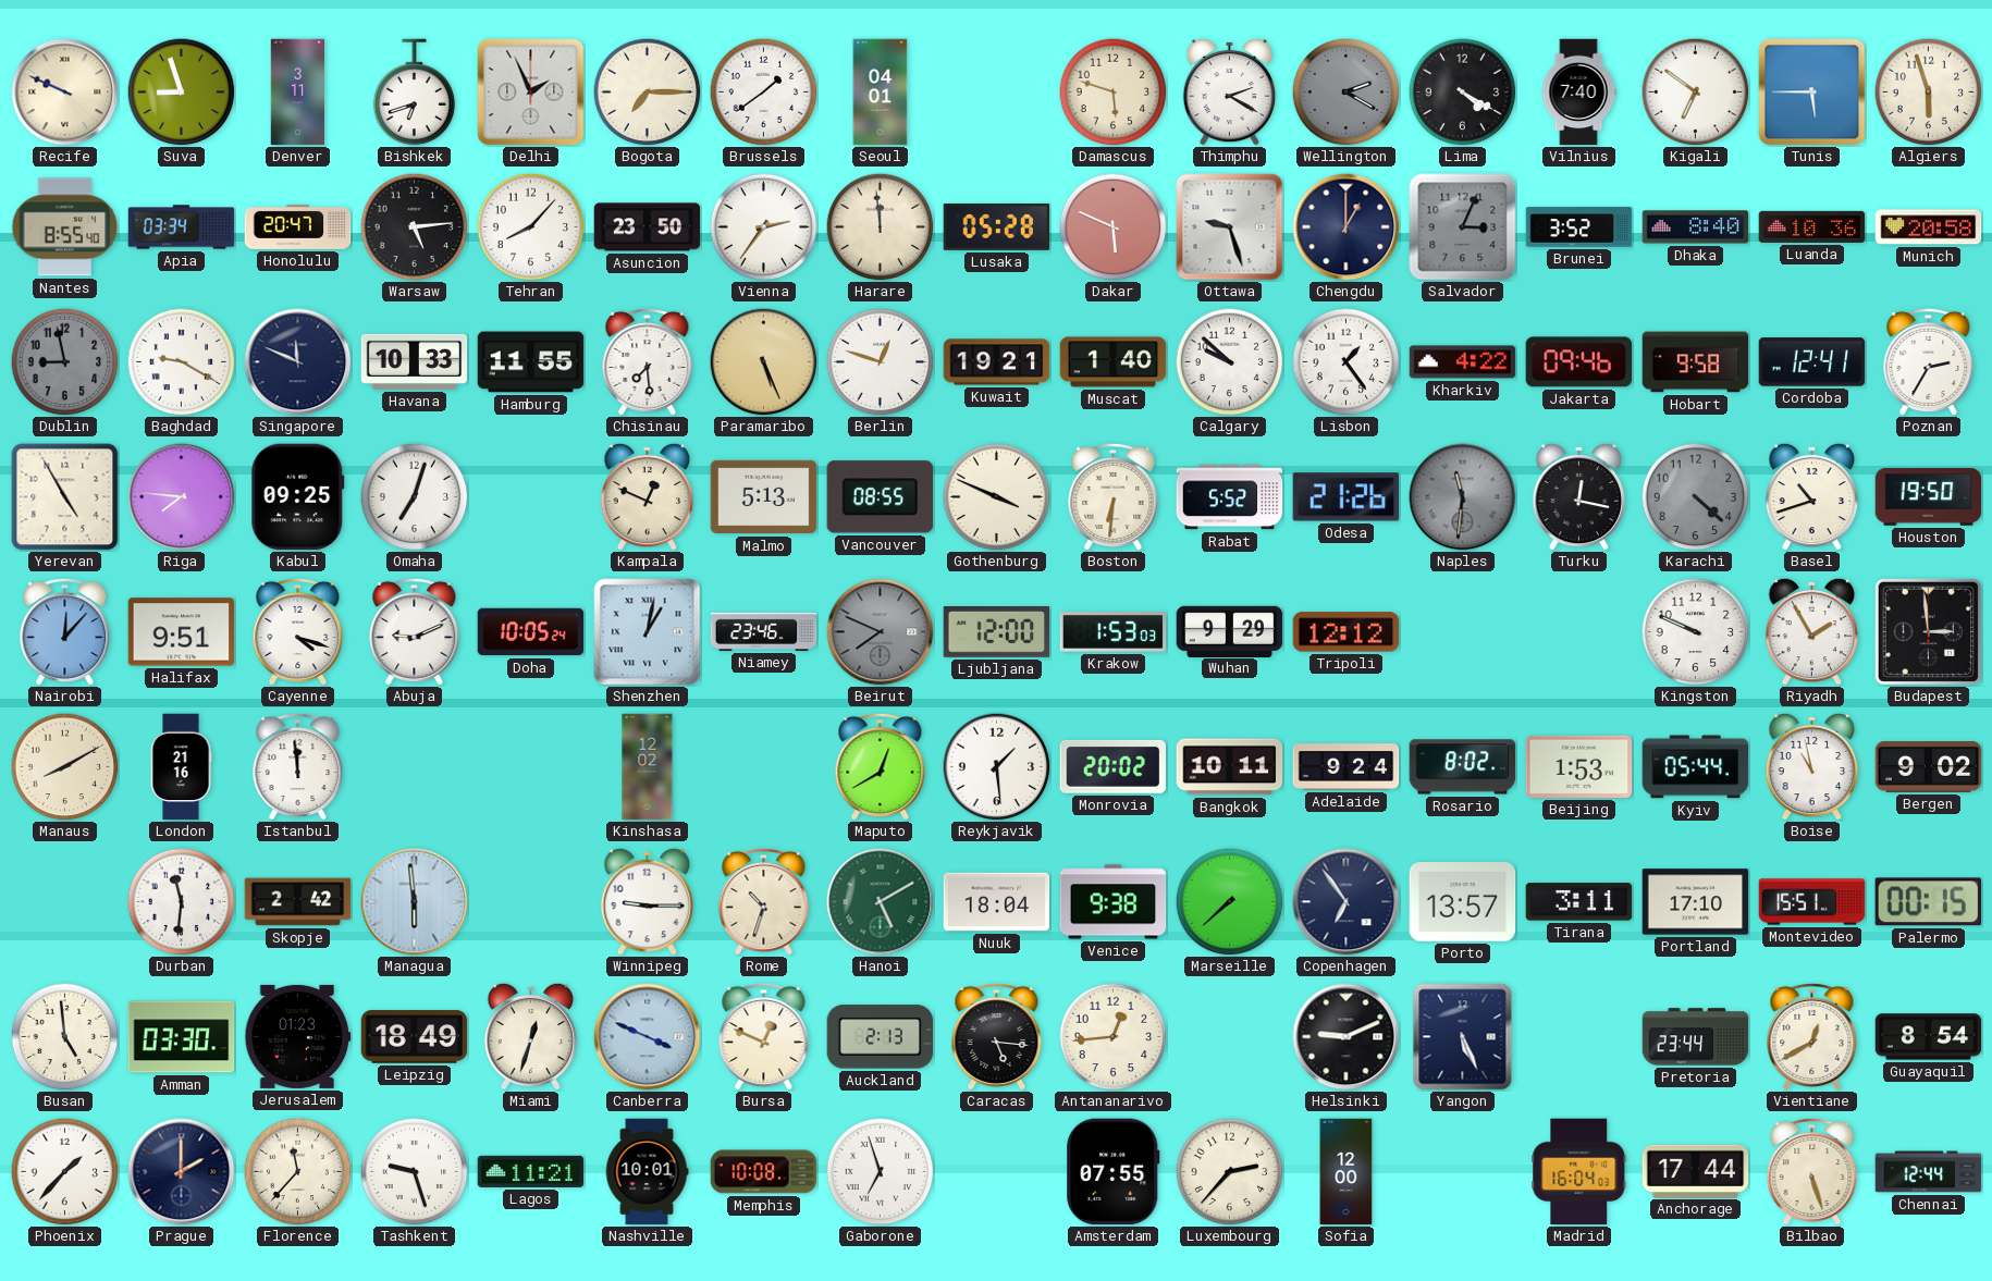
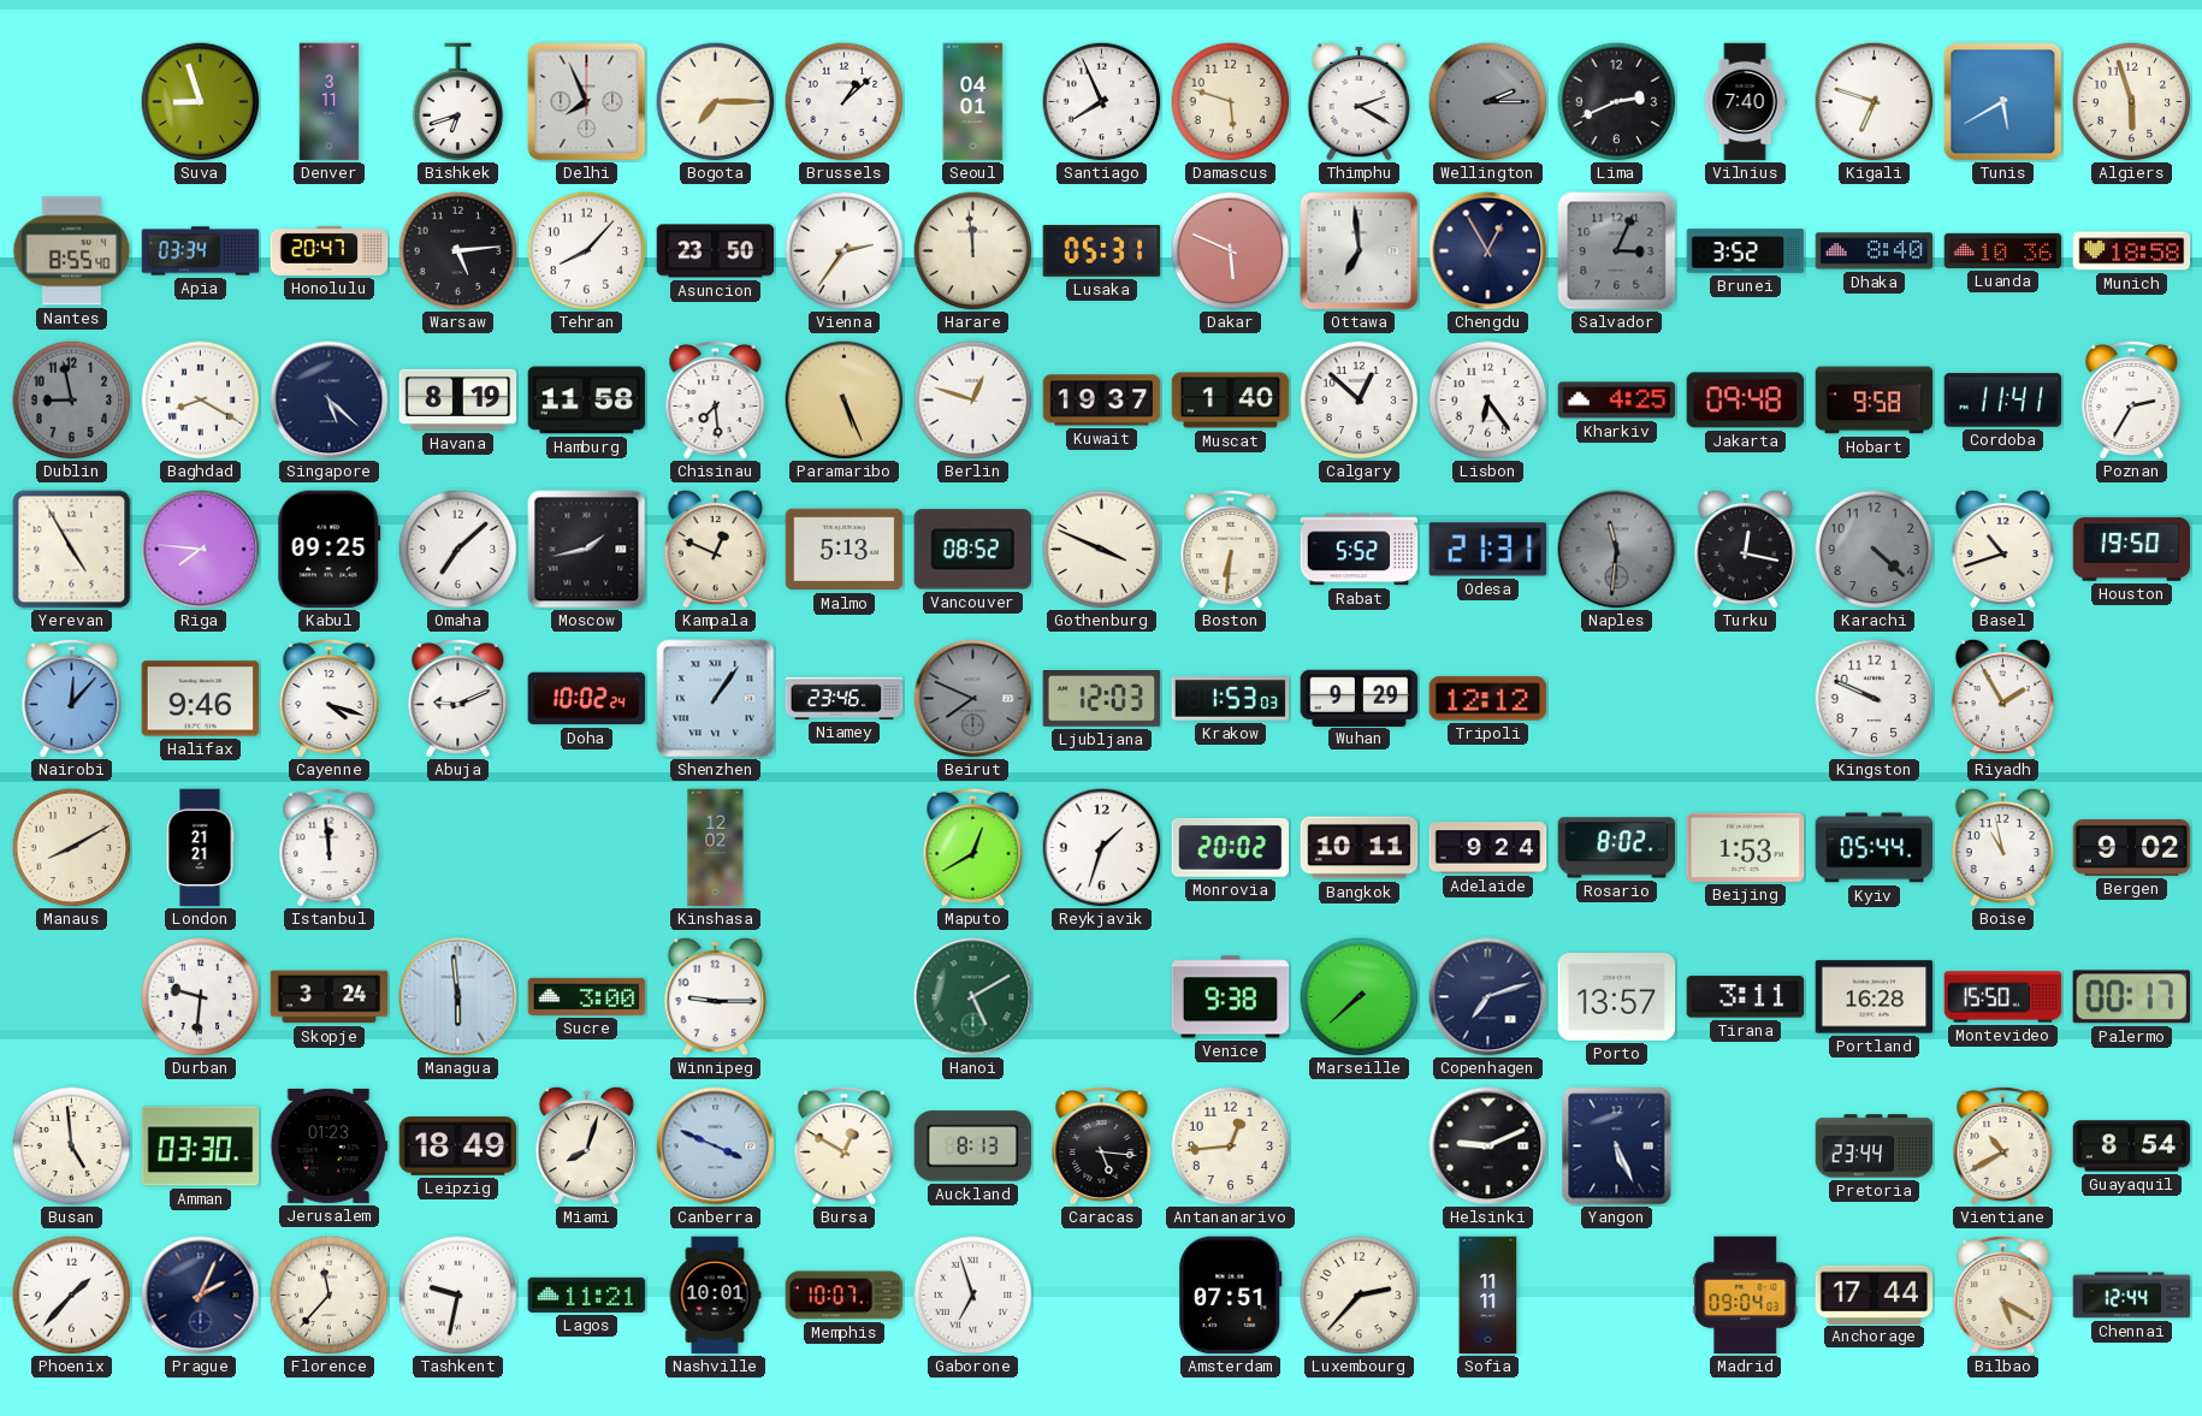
Recife: 9:49 -> none (65, 93)
Delhi: 1:56 -> 7:56 (587, 102)
Brussels: 1:39 -> 1:08 (845, 102)
Santiago: none -> 7:56 (1102, 102)
Wellington: 2:20 -> 2:15 (1488, 102)
Lima: 4:20 -> 2:41 (1617, 102)
Kigali: 6:51 -> 6:48 (1875, 102)
Tunis: 5:45 -> 5:40 (2003, 102)
Lusaka: 05:28 -> 05:31 (1102, 250)
Ottawa: 9:27 -> 6:59 (1360, 251)
Chengdu: 1:00 -> 12:55 (1488, 251)
Munich: 20:58 -> 18:58 (2132, 251)
Baghdad: 9:20 -> 8:20 (201, 401)
Singapore: 11:49 -> 5:22 (330, 401)
Havana: 10:33 -> 8:19 (458, 399)
Hamburg: 11:55 -> 11:58 (587, 401)
Kuwait: 19:21 -> 19:37 (1102, 401)
Calgary: 9:52 -> 12:52 (1360, 401)
Lisbon: 1:24 -> 6:24 (1488, 401)
Kharkiv: 4:22 -> 4:25 (1617, 401)
Jakarta: 09:46 -> 09:48 (1746, 401)
Cordoba: 12:41 -> 11:41 (2003, 401)
Omaha: 7:03 -> 7:08 (458, 550)
Moscow: none -> 1:43 (587, 550)
Vancouver: 08:55 -> 08:52 (972, 550)
Odesa: 21:26 -> 21:31 (1488, 550)
Halifax: 9:51 -> 9:46 (201, 699)
Doha: 10:05 -> 10:02 (587, 699)
Shenzhen: 1:02 -> 1:06 (716, 699)
Ljubljana: 12:00 -> 12:03 (1102, 699)
Budapest: 2:59 -> none (1928, 631)
London: 21:16 -> 21:21 (200, 848)
Reykjavik: 1:29 -> 1:33 (1102, 848)
Durban: 11:31 -> 9:31 (201, 997)
Skopje: 2:42 -> 3:24 (330, 997)
Sucre: none -> 3:00 (587, 996)
Rome: 10:33 -> none (764, 901)
Nuuk: 18:04 -> none (997, 902)
Copenhagen: 6:54 -> 7:12 (1488, 997)
Portland: 17:10 -> 16:28 (1875, 997)
Montevideo: 15:51 -> 15:50 (2003, 997)
Palermo: 00:15 -> 00:17 (2131, 997)
Miami: 12:33 -> 8:03 (587, 1145)
Bursa: 12:49 -> 12:50 (845, 1145)
Auckland: 2:13 -> 8:13 (973, 1147)
Vientiane: 12:40 -> 10:40 (2003, 1145)
Prague: 2:00 -> 2:04 (201, 1296)
Tashkent: 9:27 -> 9:32 (458, 1296)
Memphis: 10:08 -> 10:07 (845, 1296)
Amsterdam: 07:55 -> 07:51 (1231, 1296)
Sofia: 12:00 -> 11:11 (1488, 1296)
Madrid: 16:04 -> 09:04 (1746, 1296)
Bilbao: 5:27 -> 5:20 (2003, 1294)
